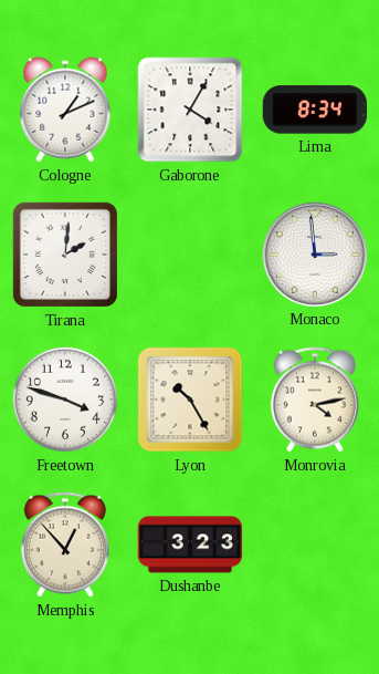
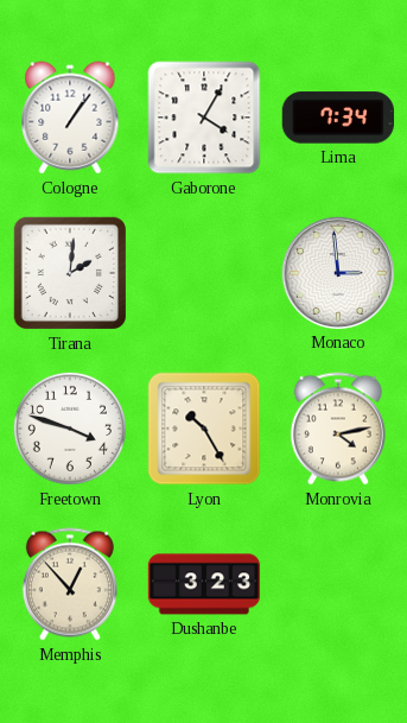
Cologne: 1:11 -> 1:06 (70, 118)
Lima: 8:34 -> 7:34 (337, 118)
